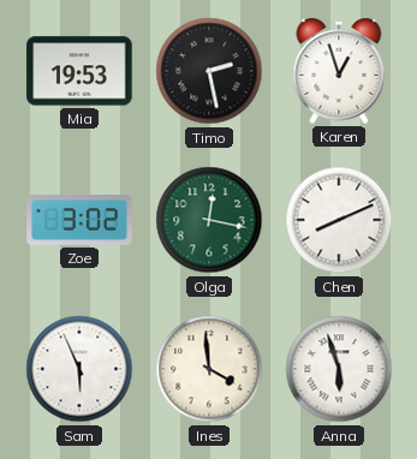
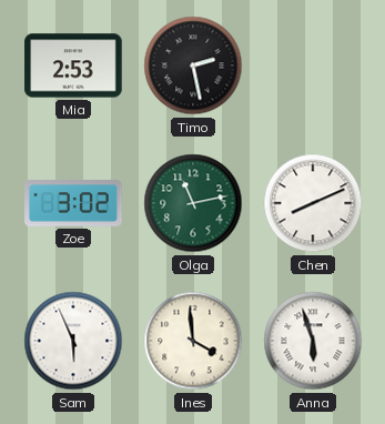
Mia: 19:53 -> 2:53 (73, 65)
Karen: 12:57 -> none (339, 72)
Olga: 12:17 -> 11:13 (193, 203)
